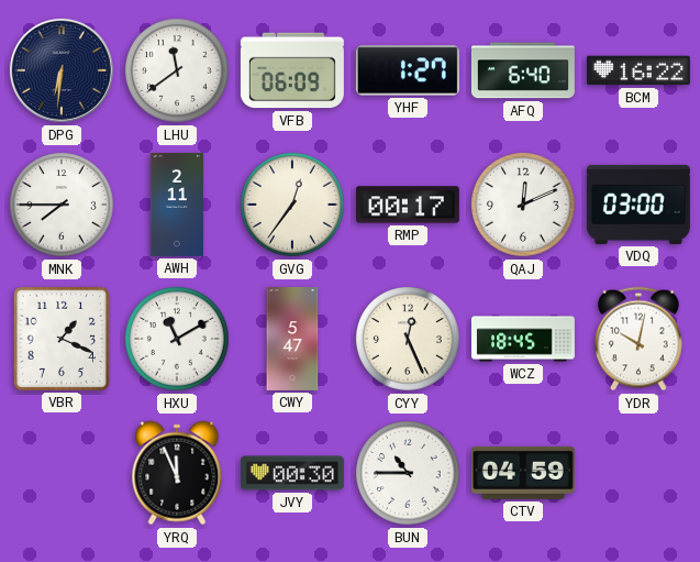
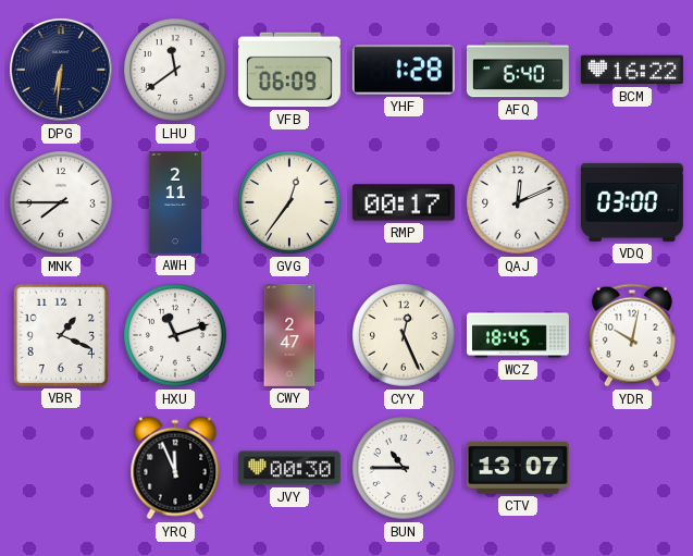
YHF: 1:27 -> 1:28 (404, 70)
HXU: 11:10 -> 11:12 (176, 336)
CWY: 5:47 -> 2:47 (289, 335)
CTV: 04:59 -> 13:07 (518, 468)
